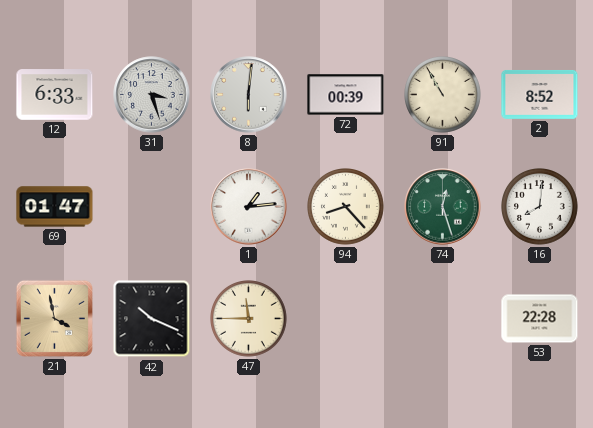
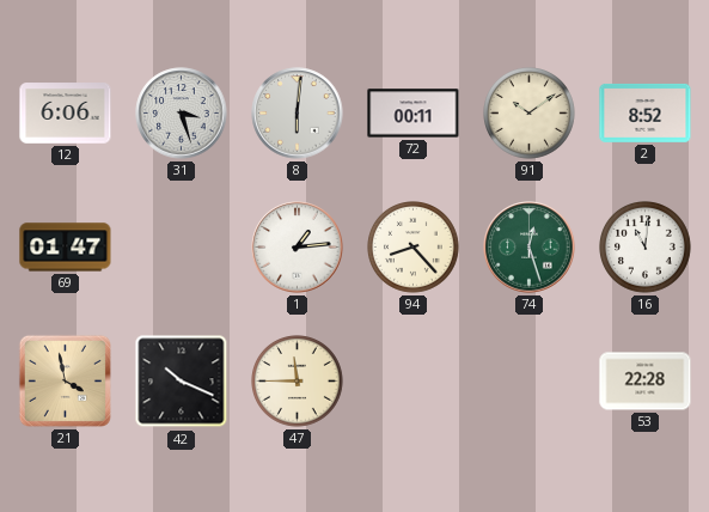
12: 6:33 -> 6:06 (66, 114)
72: 00:39 -> 00:11 (414, 114)
91: 10:55 -> 10:09 (530, 114)
16: 8:01 -> 11:01 (646, 248)
